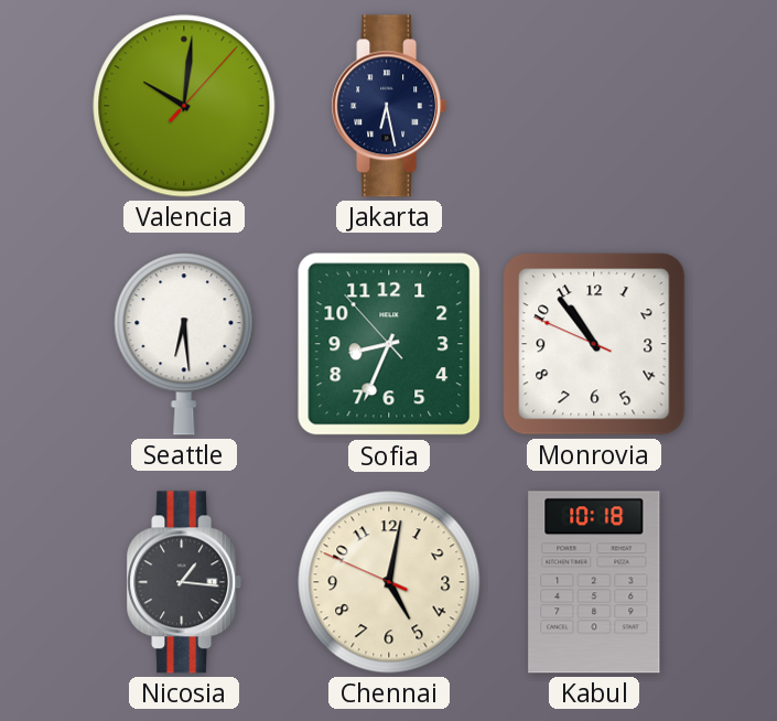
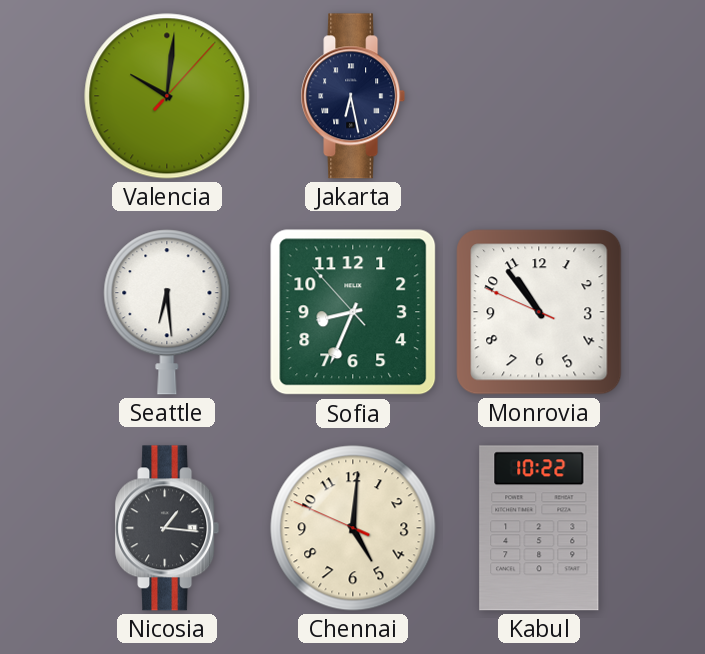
Chennai: 5:01 -> 5:00 (353, 528)
Kabul: 10:18 -> 10:22 (539, 528)
